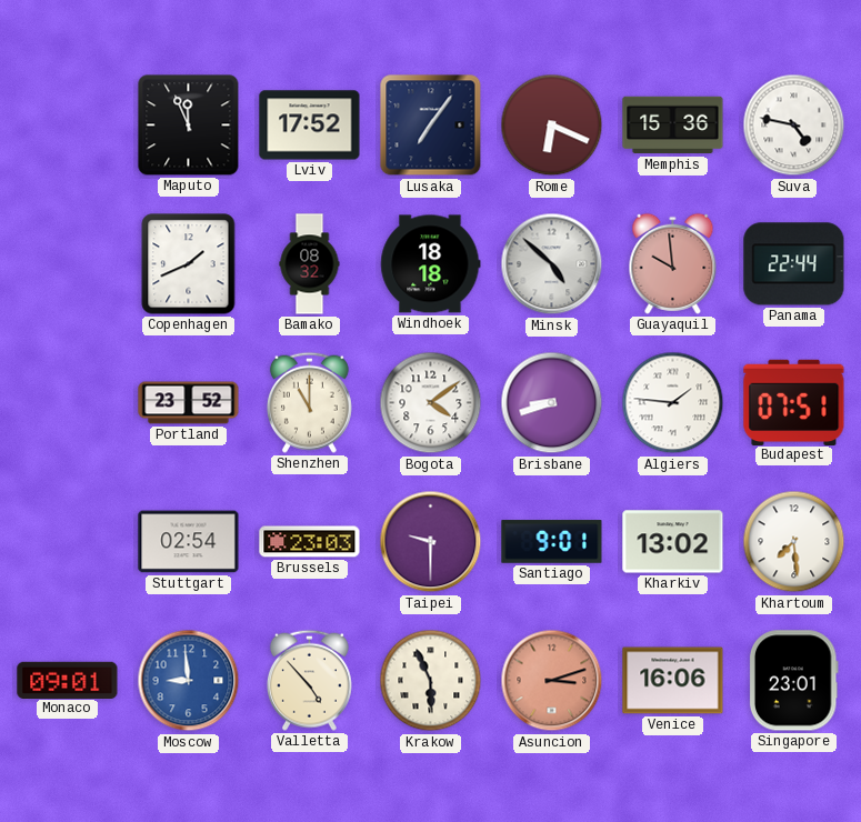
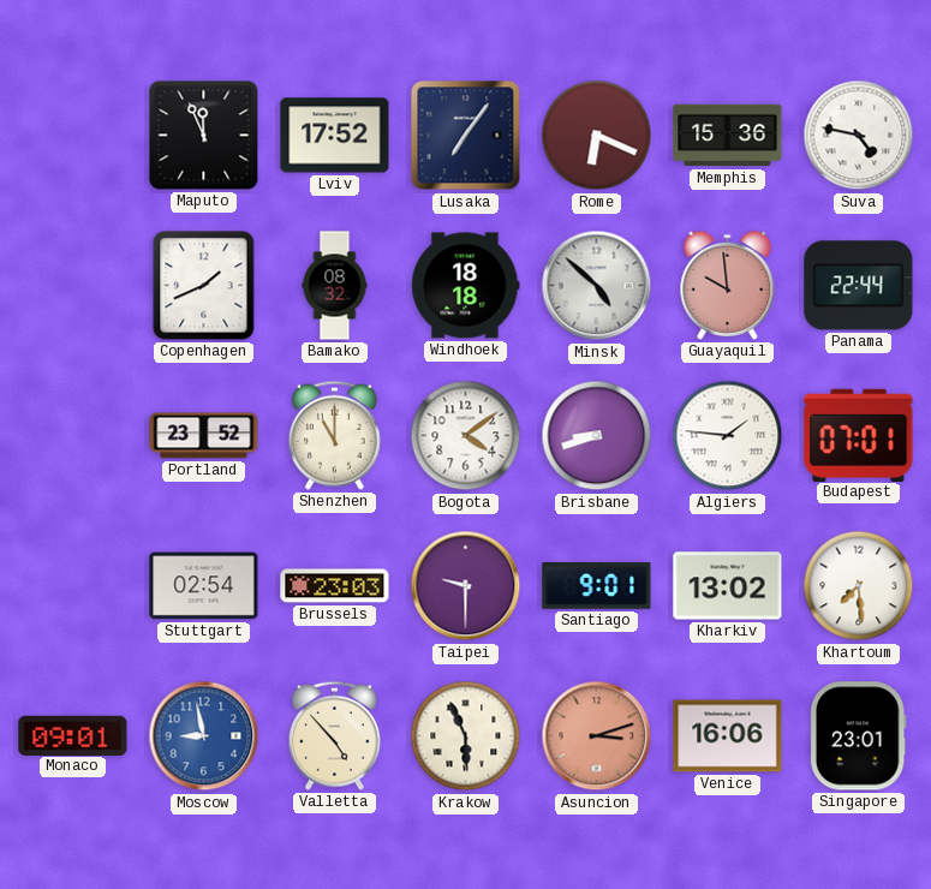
Budapest: 07:51 -> 07:01 (859, 435)
Moscow: 8:59 -> 8:58 (204, 736)
